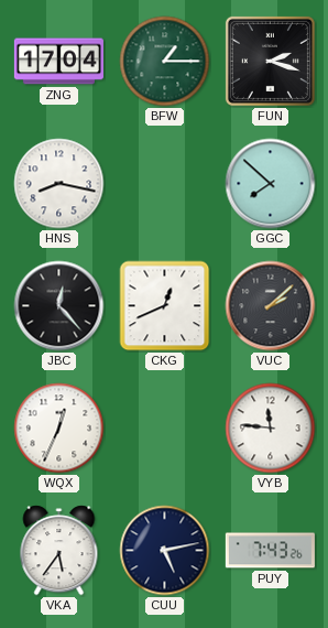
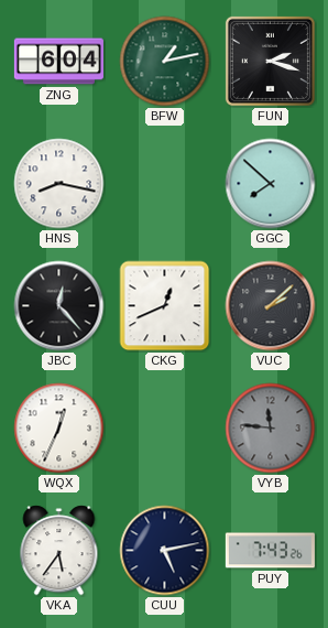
ZNG: 17:04 -> 6:04 (58, 62)
BFW: 1:15 -> 1:13 (165, 62)
VYB dial: white -> grey (271, 429)
